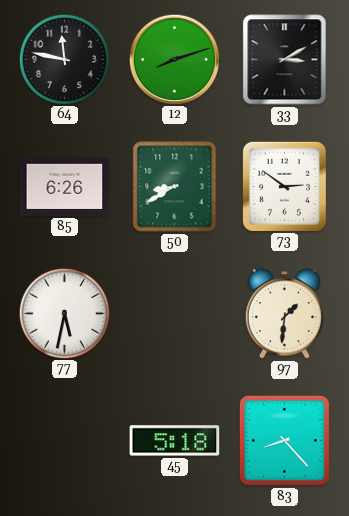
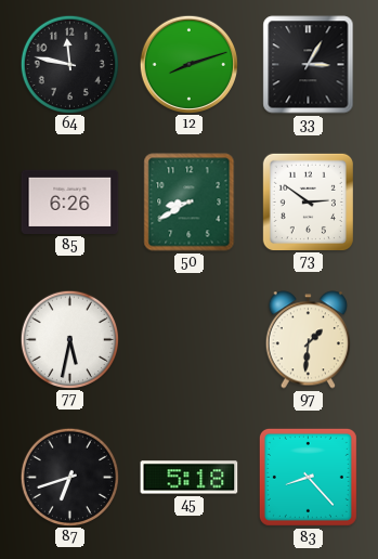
33: 3:10 -> 3:05 (309, 65)
87: none -> 6:42 (69, 477)
